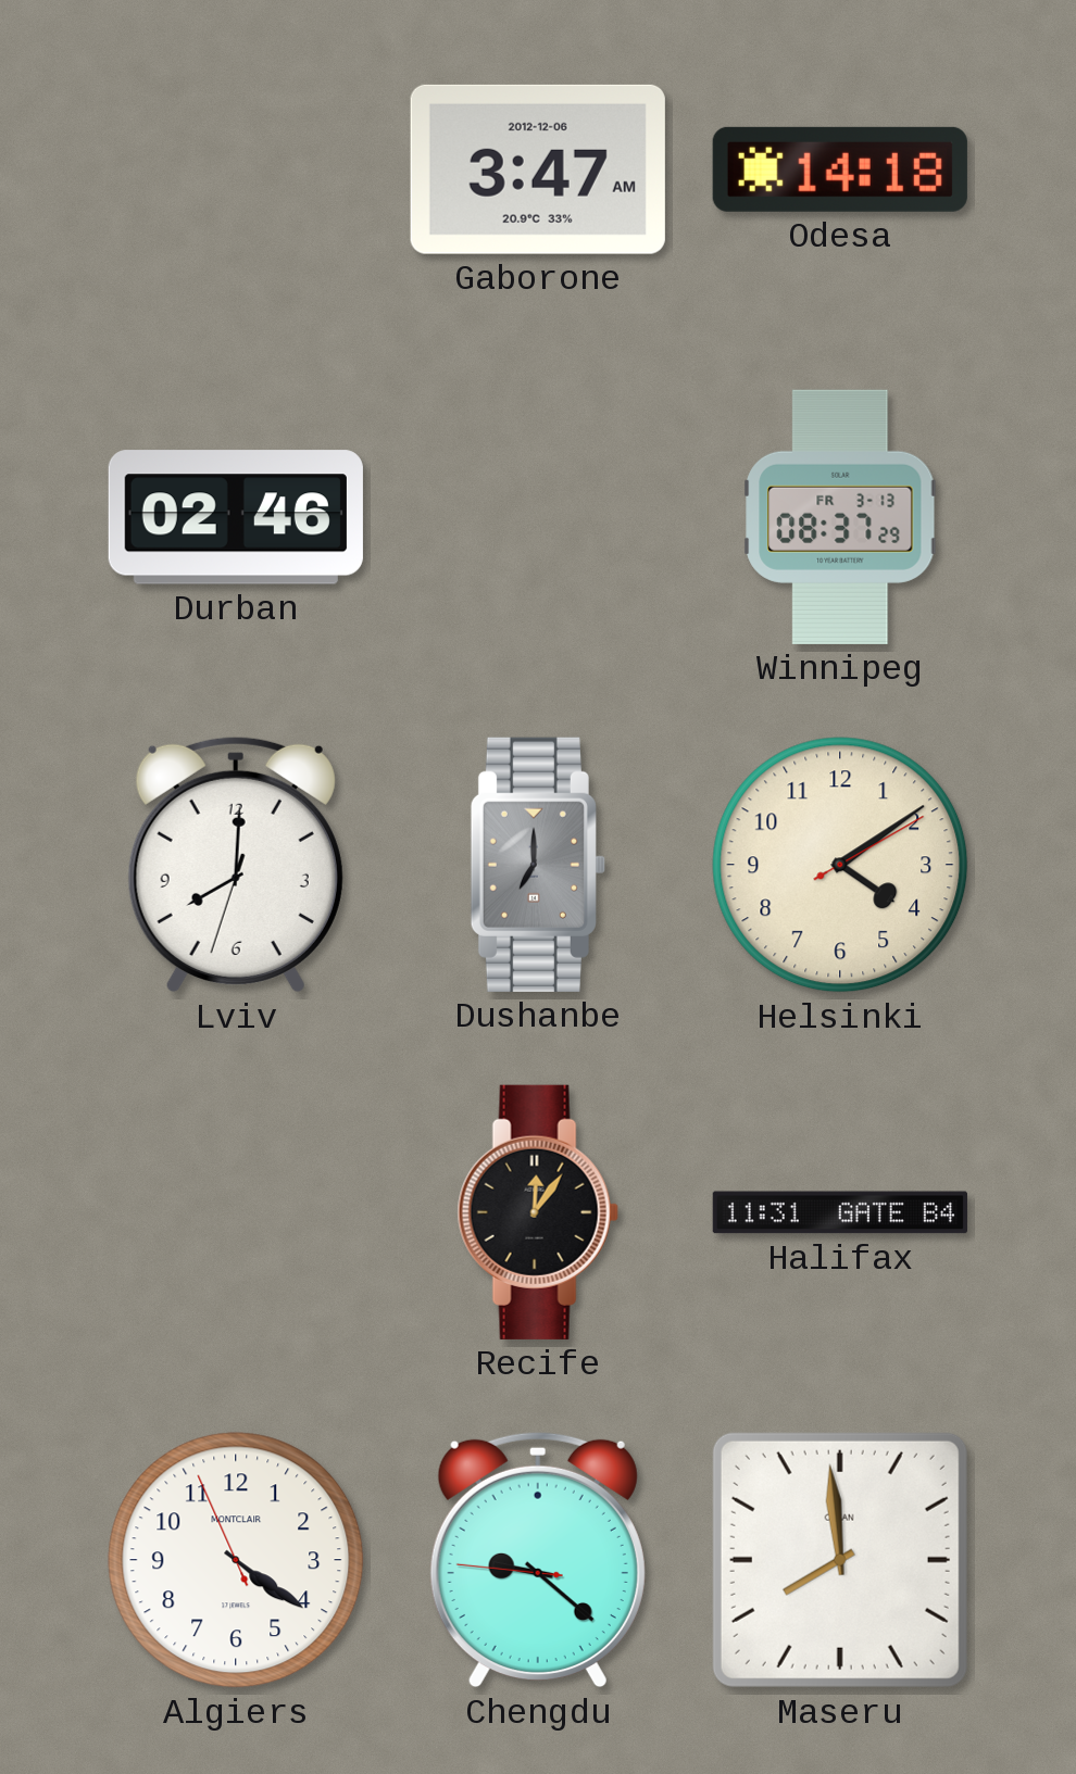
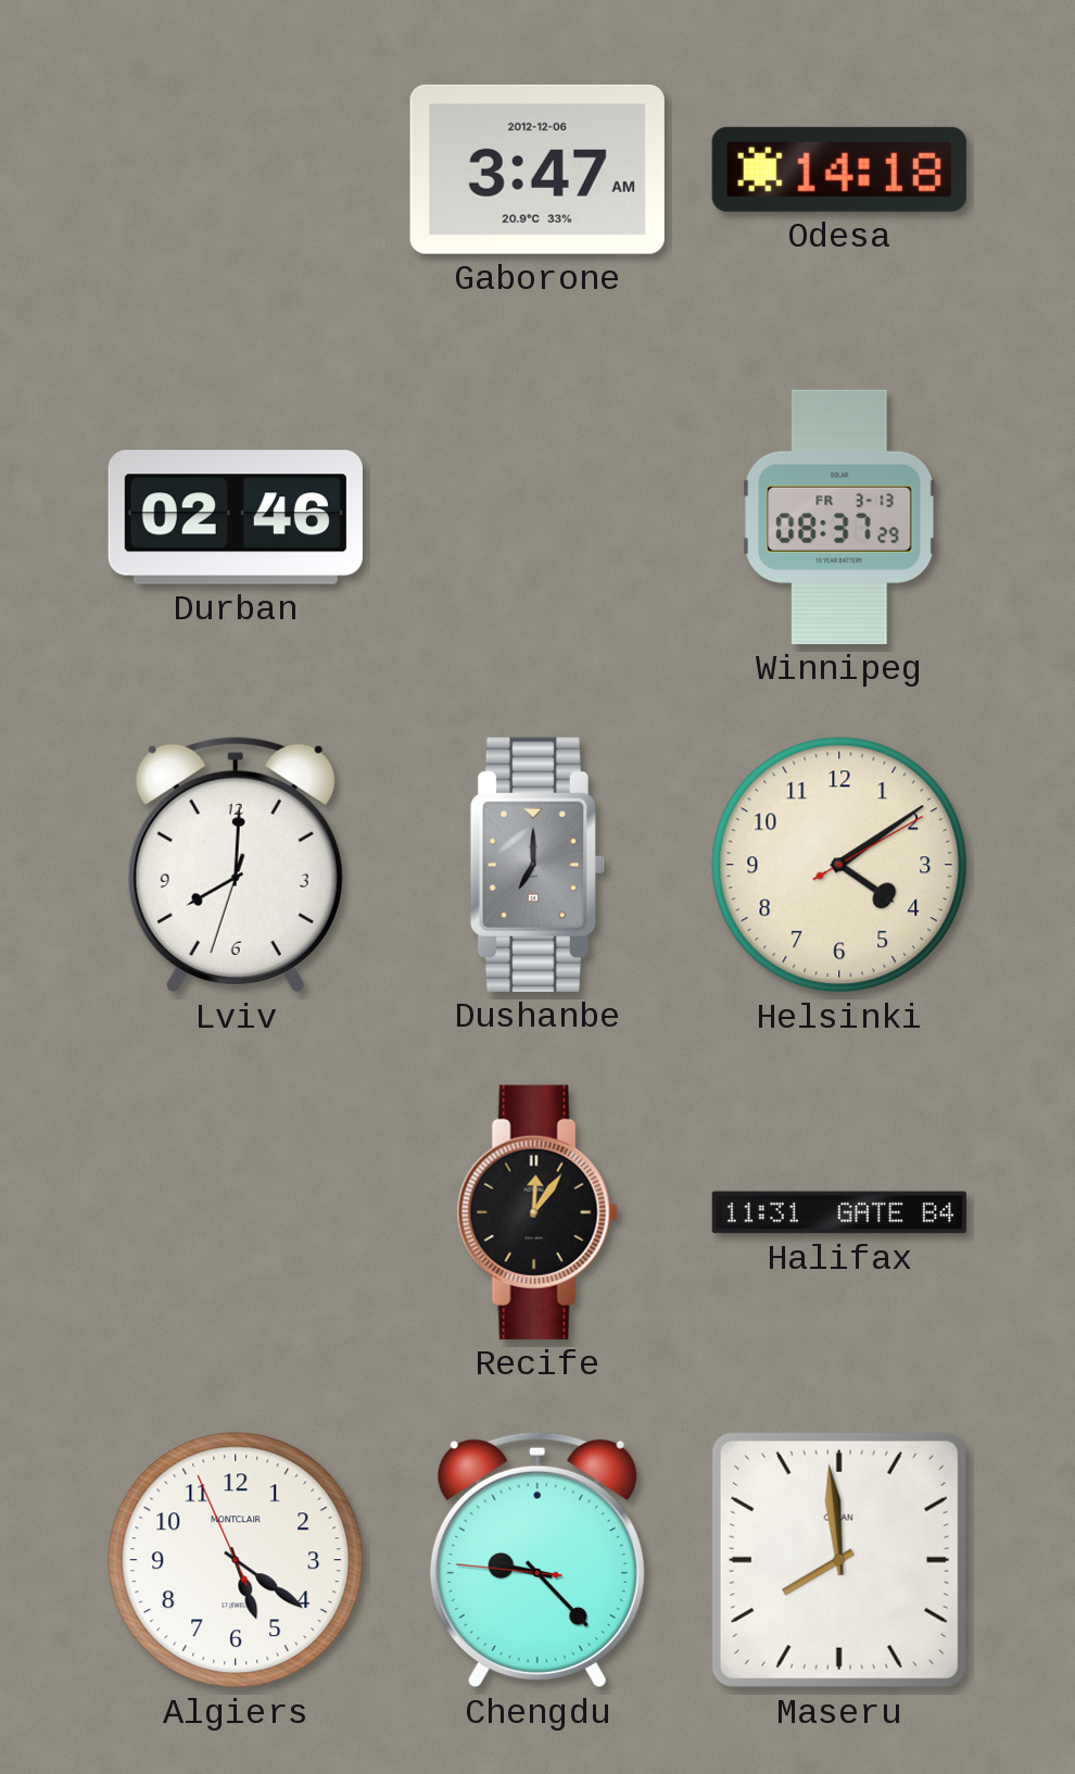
Algiers: 4:20 -> 5:20 (236, 1560)
Chengdu: 9:21 -> 9:22 (537, 1560)
